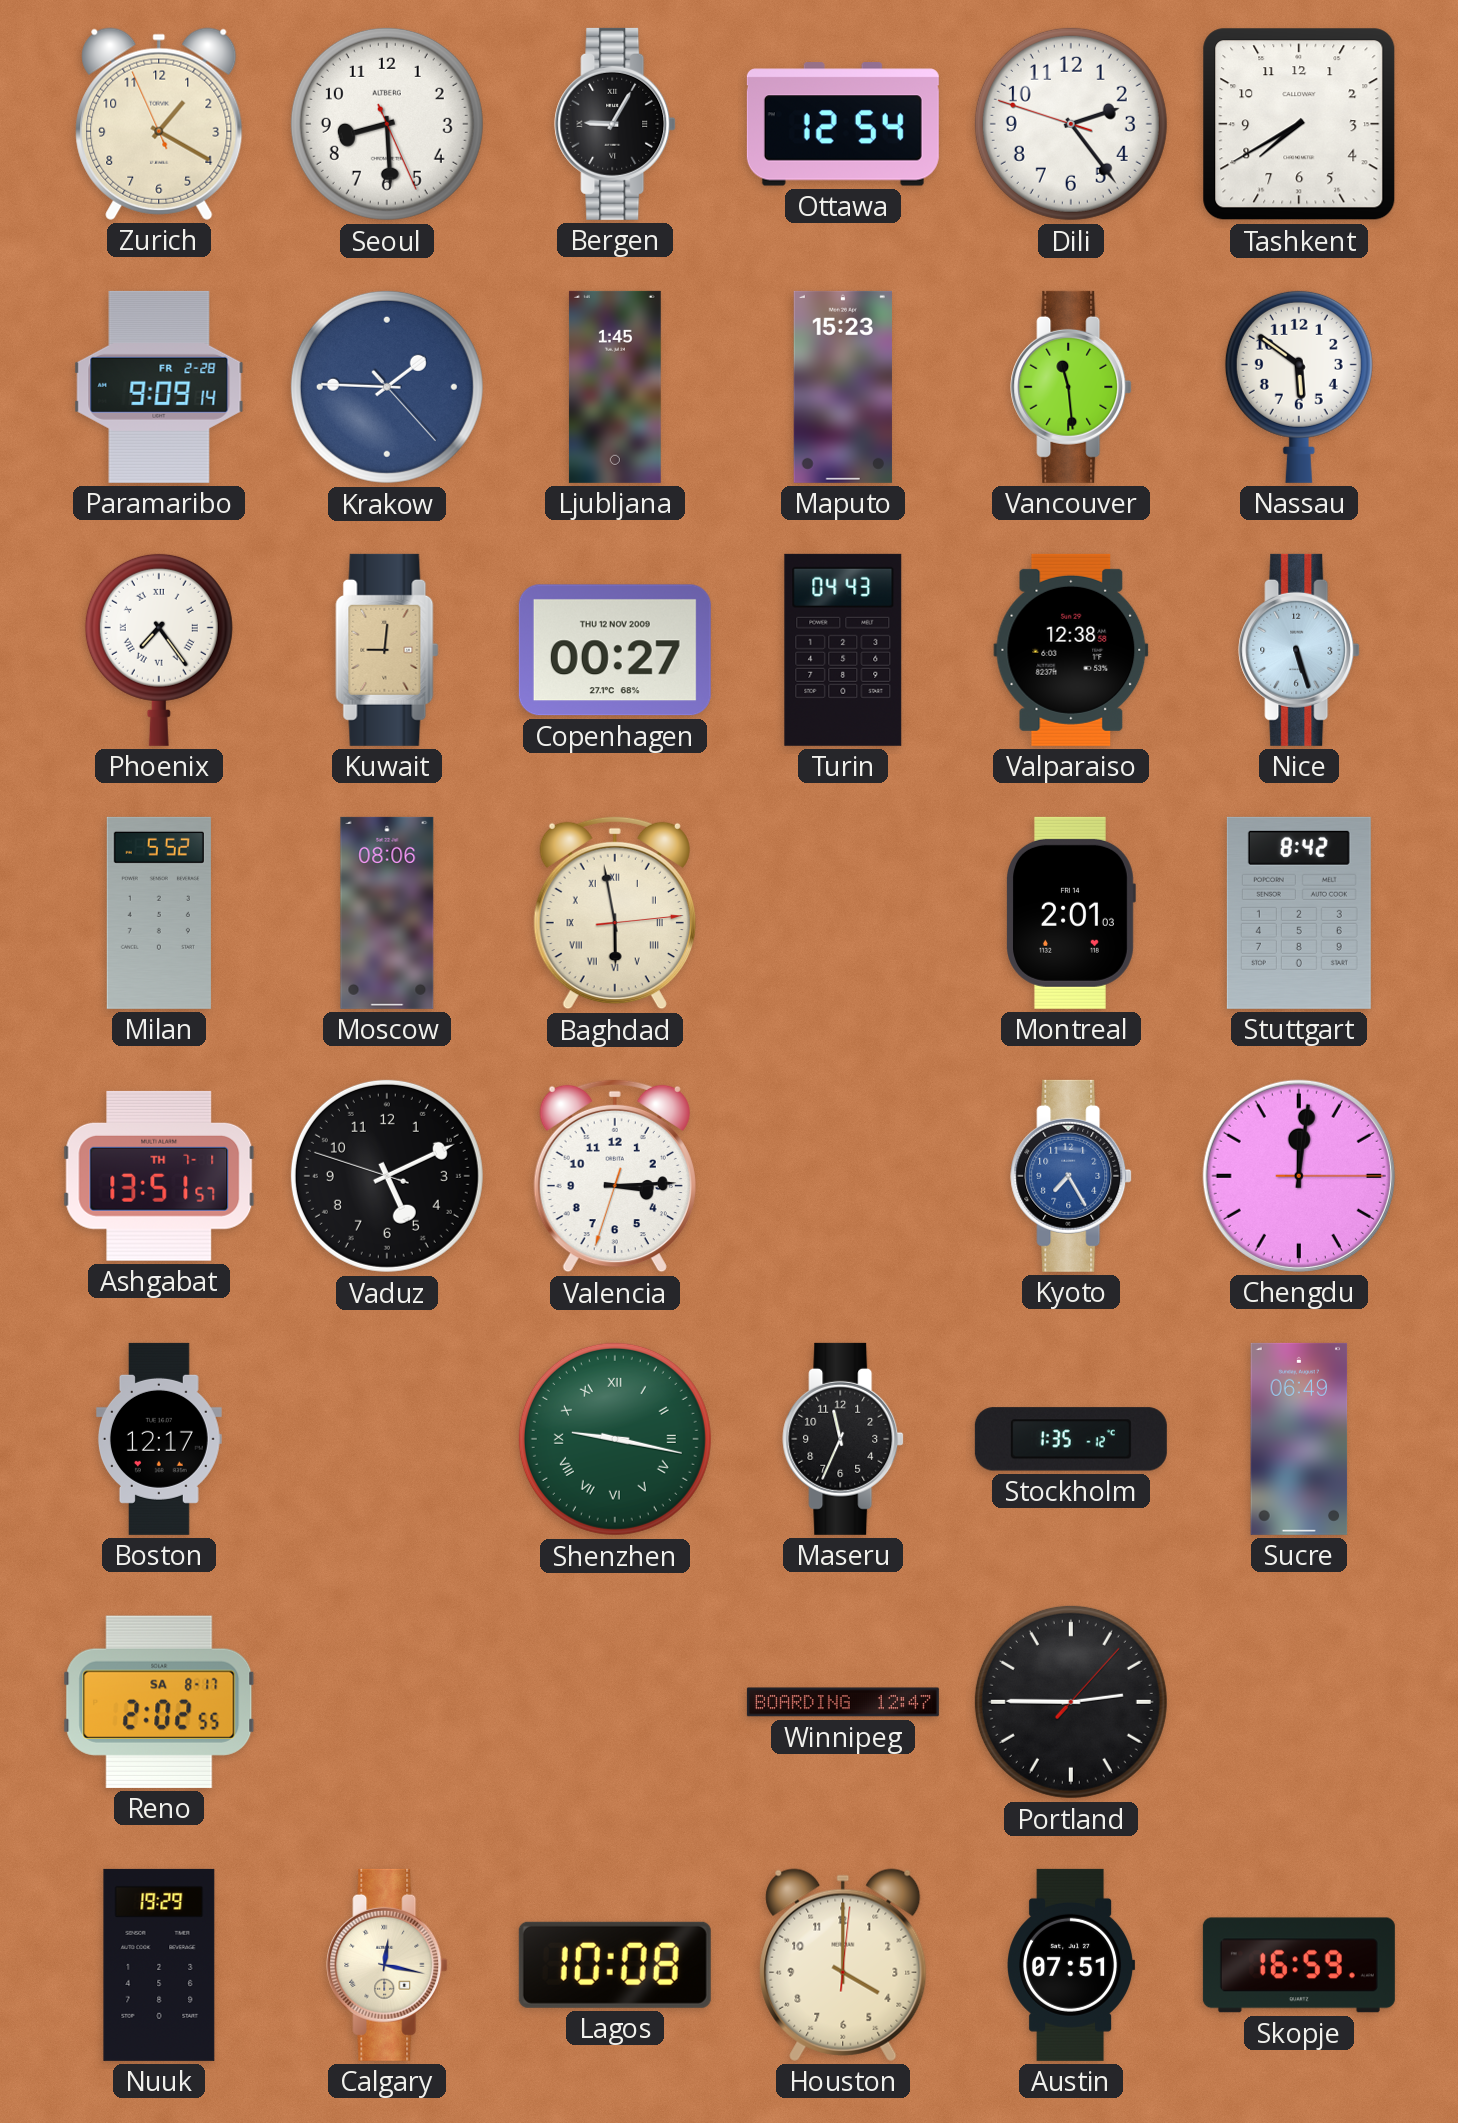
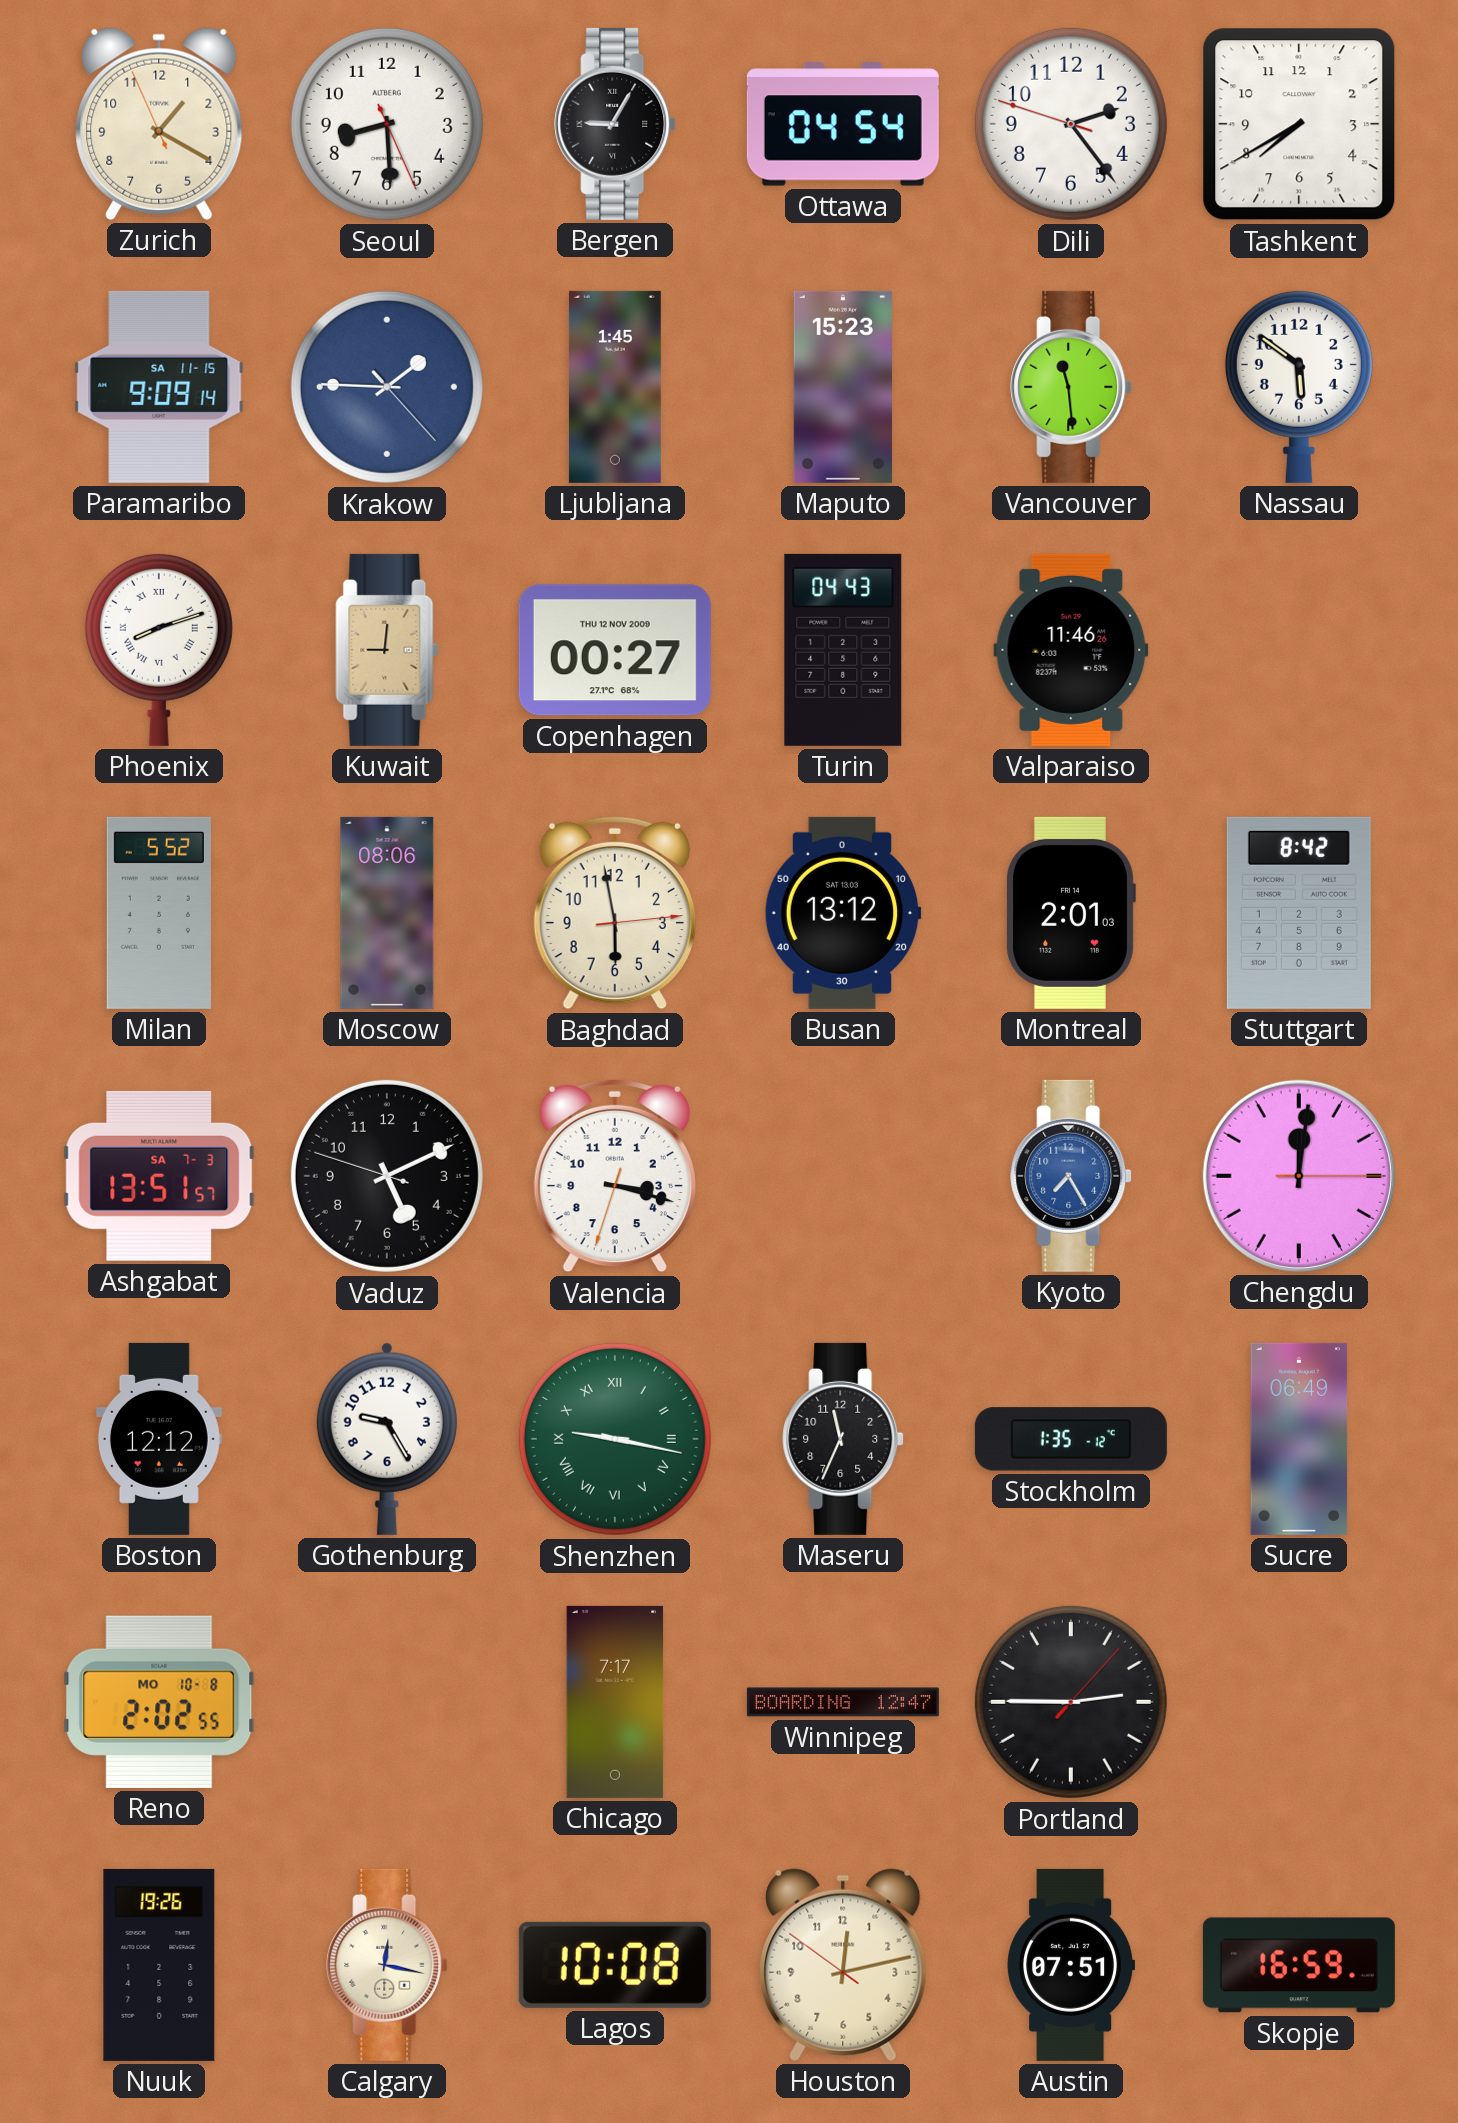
Ottawa: 12:54 -> 04:54 (843, 124)
Paramaribo date: FR 2-28 -> SA 11-15 (159, 387)
Phoenix: 7:24 -> 8:12 (159, 649)
Valparaiso: 12:38 -> 11:46 (1071, 650)
Nice: 5:27 -> none (1299, 650)
Baghdad numerals: Roman -> Arabic (615, 913)
Busan: none -> 13:12 (843, 913)
Ashgabat date: TH 7-1 -> SA 7-3 (159, 1176)
Valencia: 3:14 -> 3:17 (615, 1176)
Boston: 12:17 -> 12:12 (159, 1439)
Gothenburg: none -> 9:25 (387, 1439)
Reno date: SA 8-17 -> MO 10-8 (159, 1702)
Chicago: none -> 7:17 (615, 1702)
Nuuk: 19:29 -> 19:26 (159, 1965)
Houston: 4:00 -> 12:12 (843, 1965)
